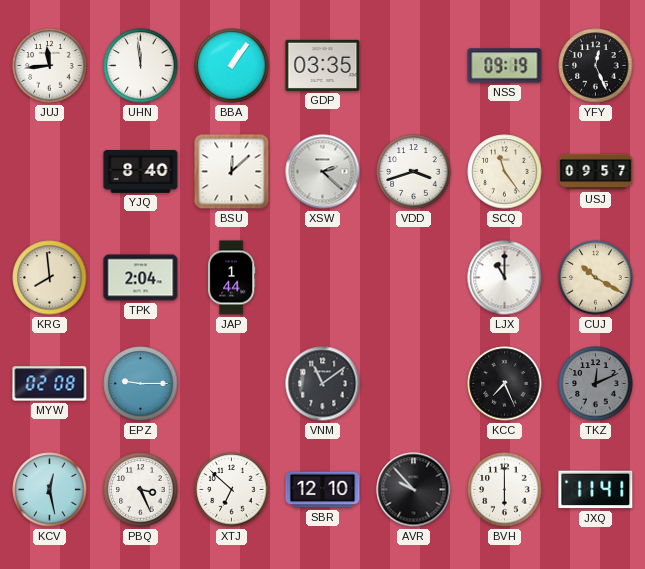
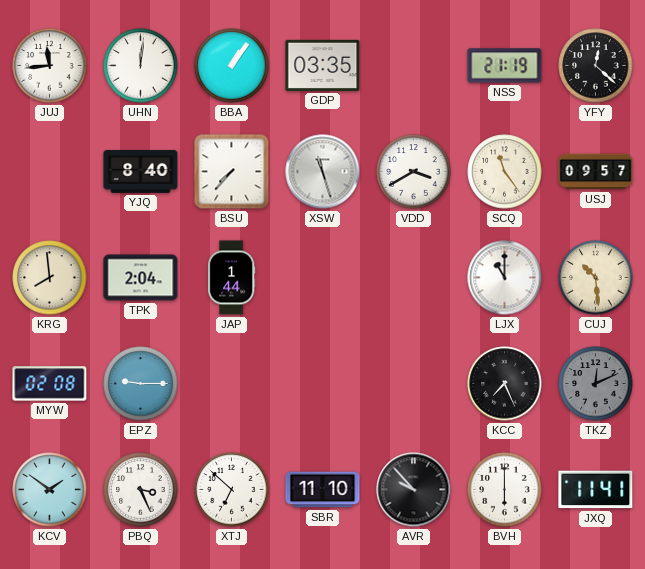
UHN: 11:59 -> 12:01 (141, 66)
NSS: 09:19 -> 21:19 (505, 66)
YFY: 12:26 -> 12:22 (596, 66)
BSU: 12:08 -> 7:37 (232, 172)
XSW: 2:22 -> 11:27 (323, 172)
VDD: 3:42 -> 3:40 (414, 172)
CUJ: 10:20 -> 10:29 (596, 278)
VNM: 11:09 -> none (323, 384)
KCV: 12:28 -> 1:51 (50, 490)
SBR: 12:10 -> 11:10 (323, 490)
